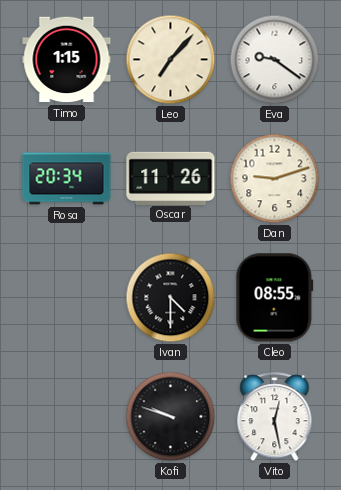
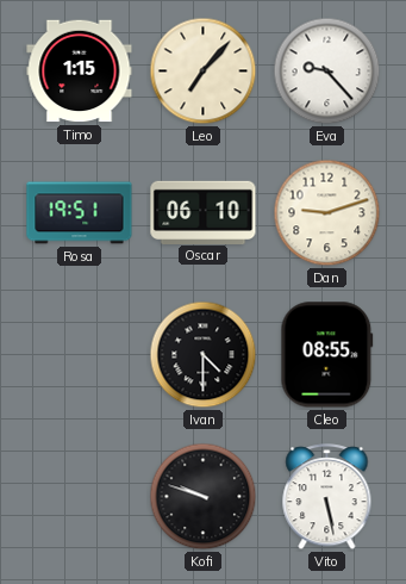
Eva: 9:21 -> 9:23 (327, 72)
Rosa: 20:34 -> 19:51 (80, 213)
Oscar: 11:26 -> 06:10 (204, 212)
Vito: 12:28 -> 5:28 (327, 497)
